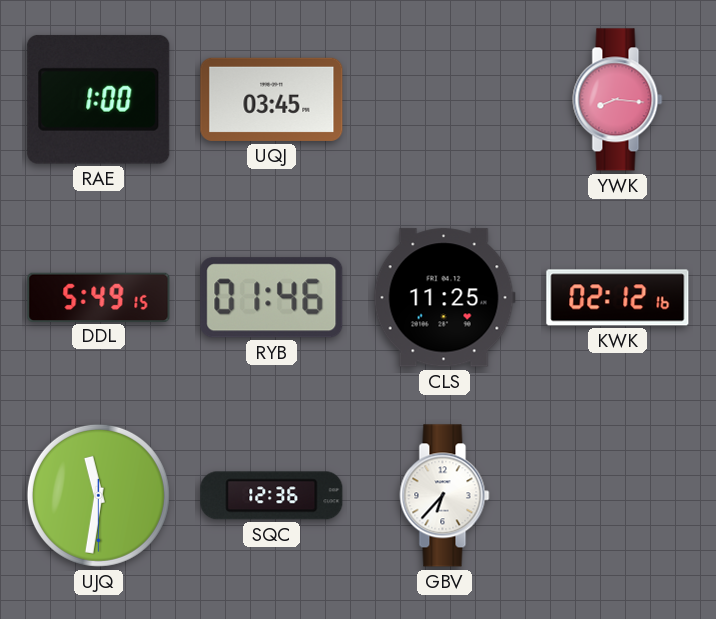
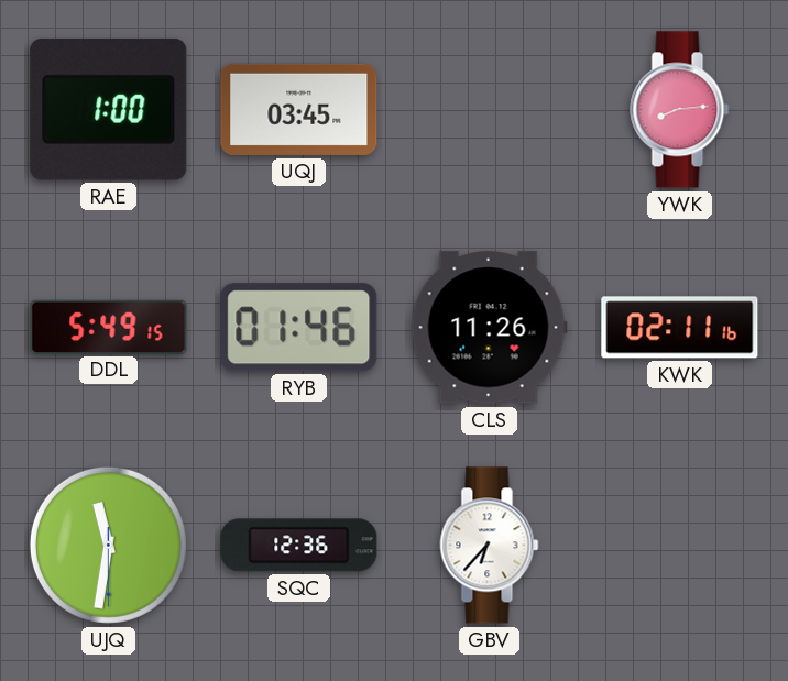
YWK: 8:16 -> 8:14 (680, 110)
CLS: 11:25 -> 11:26 (489, 328)
KWK: 02:12 -> 02:11 (680, 328)
